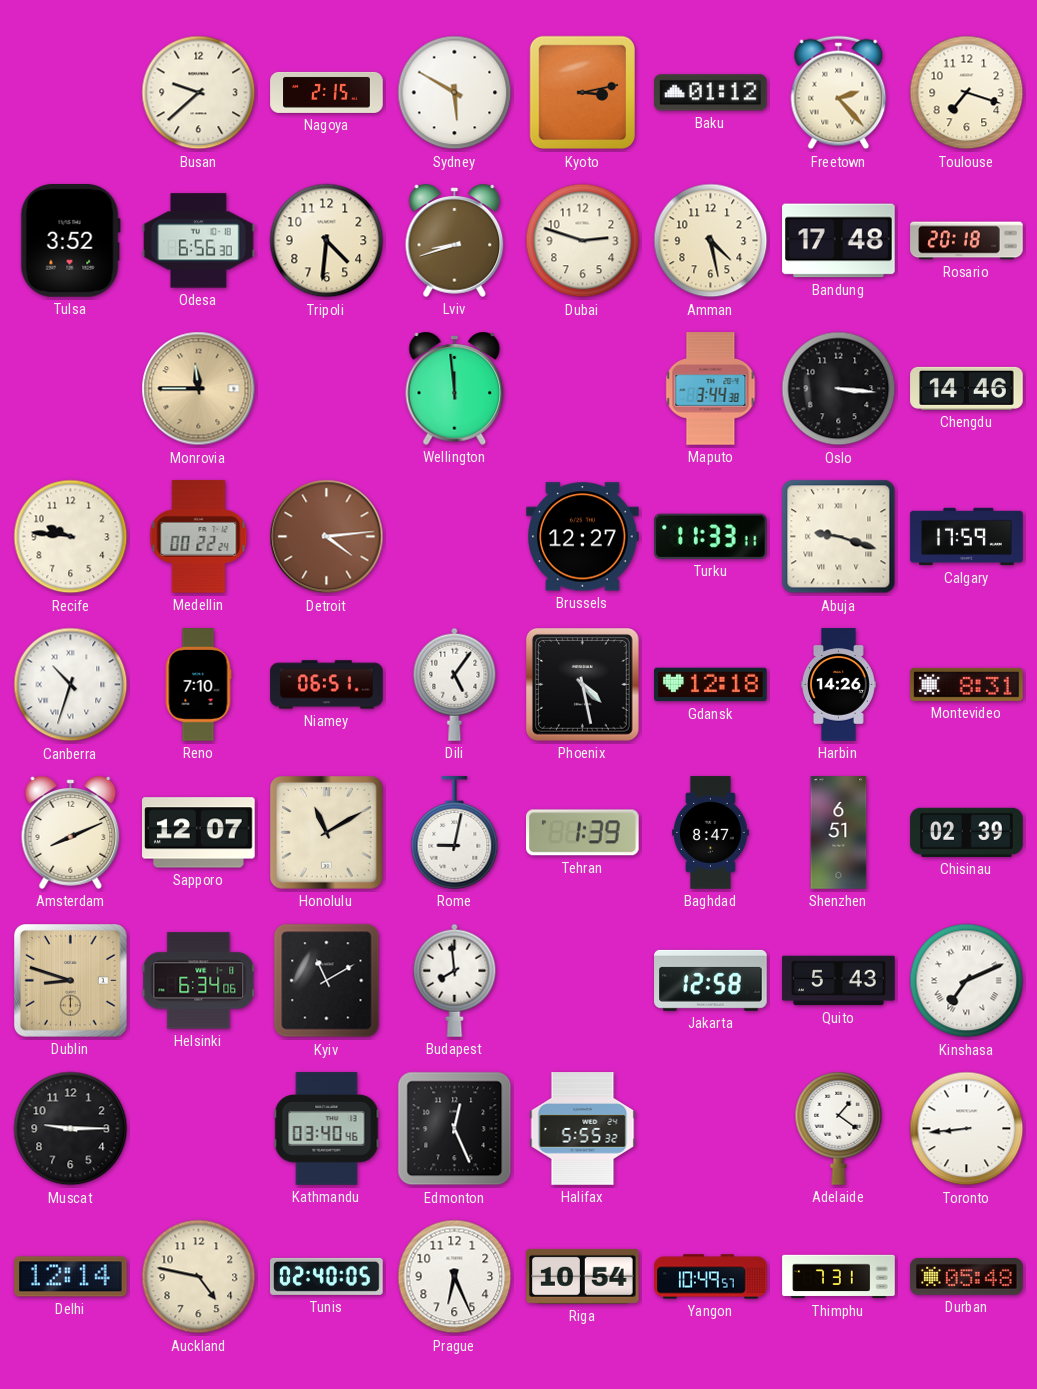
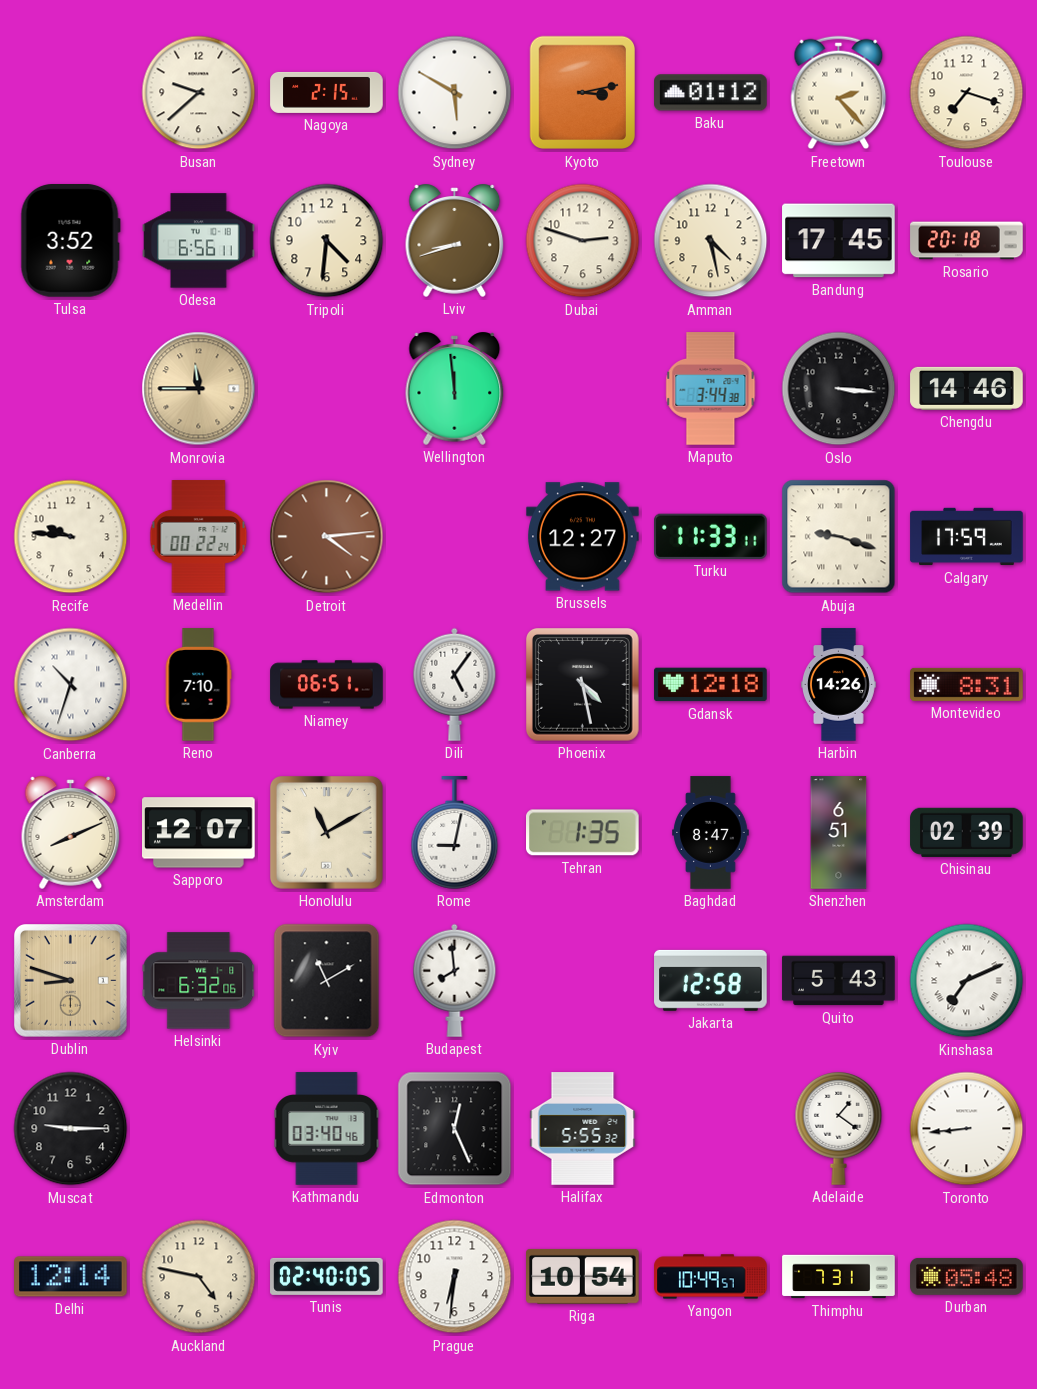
Odesa: 6:56:30 -> 6:56:11 (199, 241)
Bandung: 17:48 -> 17:45 (839, 241)
Tehran: 1:39 -> 1:35 (583, 833)
Helsinki: 6:34 -> 6:32 (199, 981)
Prague: 6:26 -> 6:31 (455, 1277)
